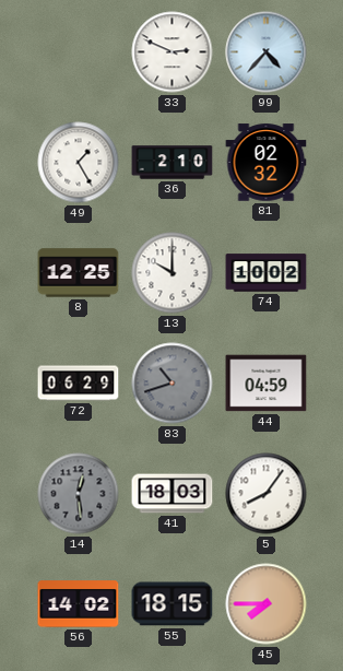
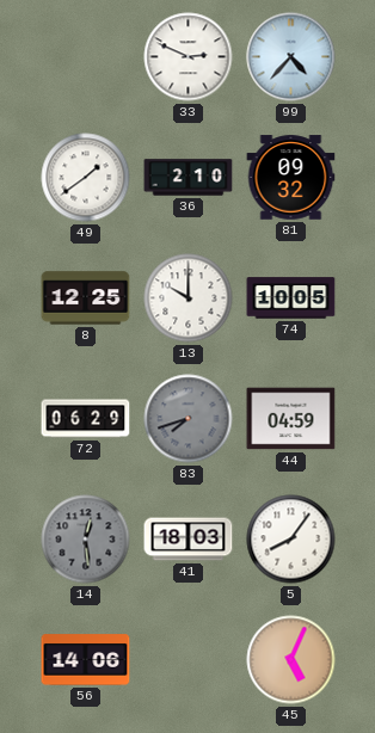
49: 1:25 -> 1:39 (86, 178)
81: 02:32 -> 09:32 (291, 178)
74: 10:02 -> 10:05 (291, 298)
83: 10:42 -> 7:42 (189, 419)
56: 14:02 -> 14:06 (86, 660)
55: 18:15 -> none (173, 604)
45: 7:45 -> 5:04 (291, 660)
